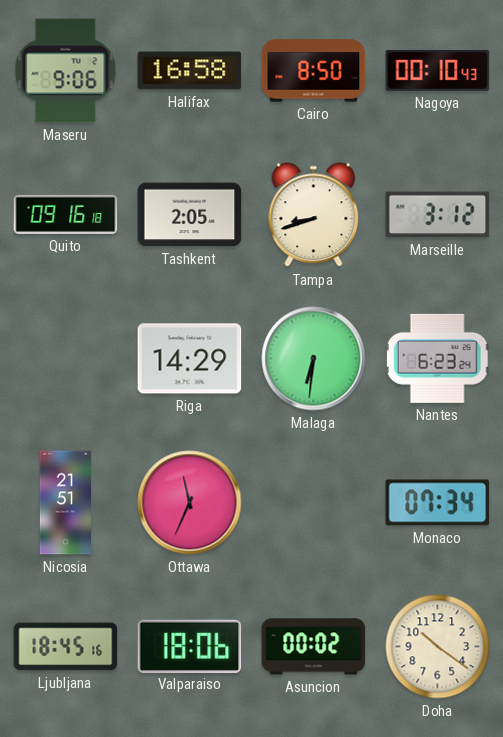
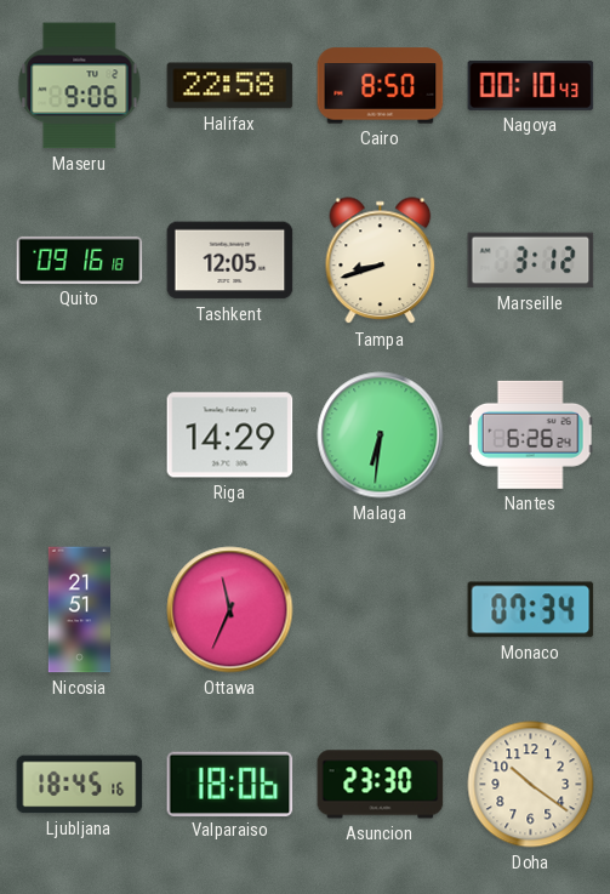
Halifax: 16:58 -> 22:58 (230, 86)
Tashkent: 2:05 -> 12:05 (230, 261)
Nantes: 6:23 -> 6:26 (530, 434)
Asuncion: 00:02 -> 23:30 (381, 785)
